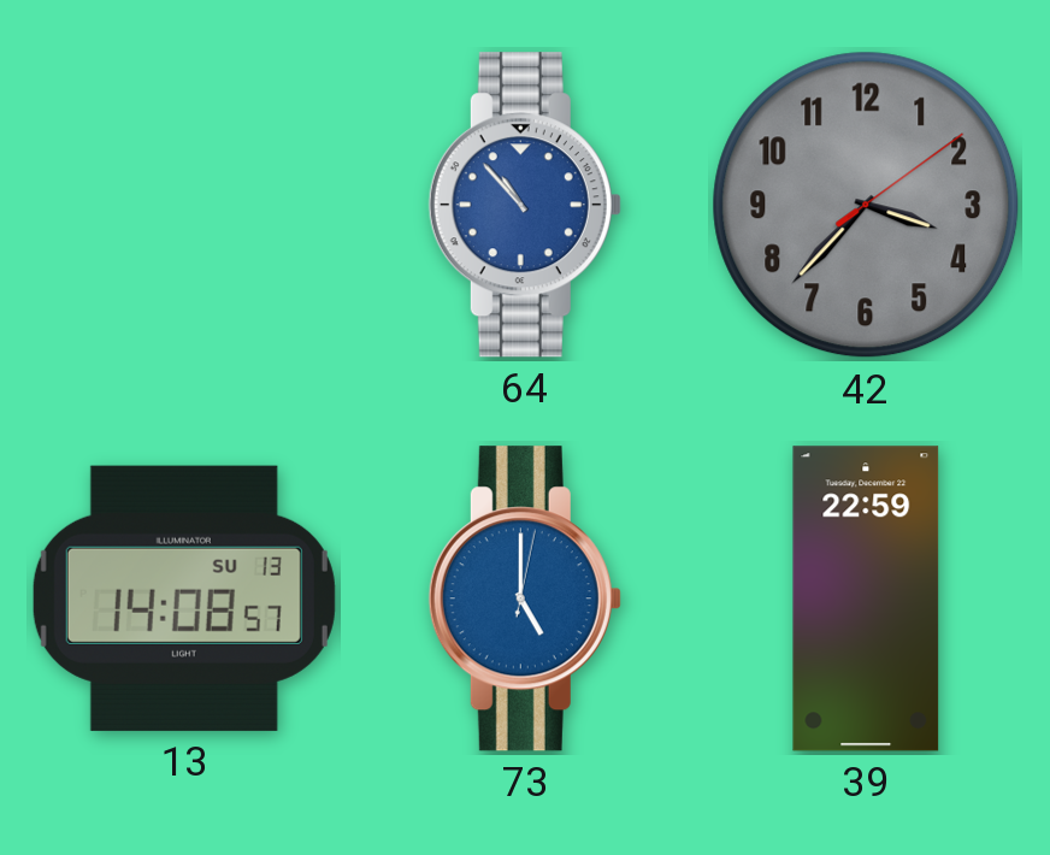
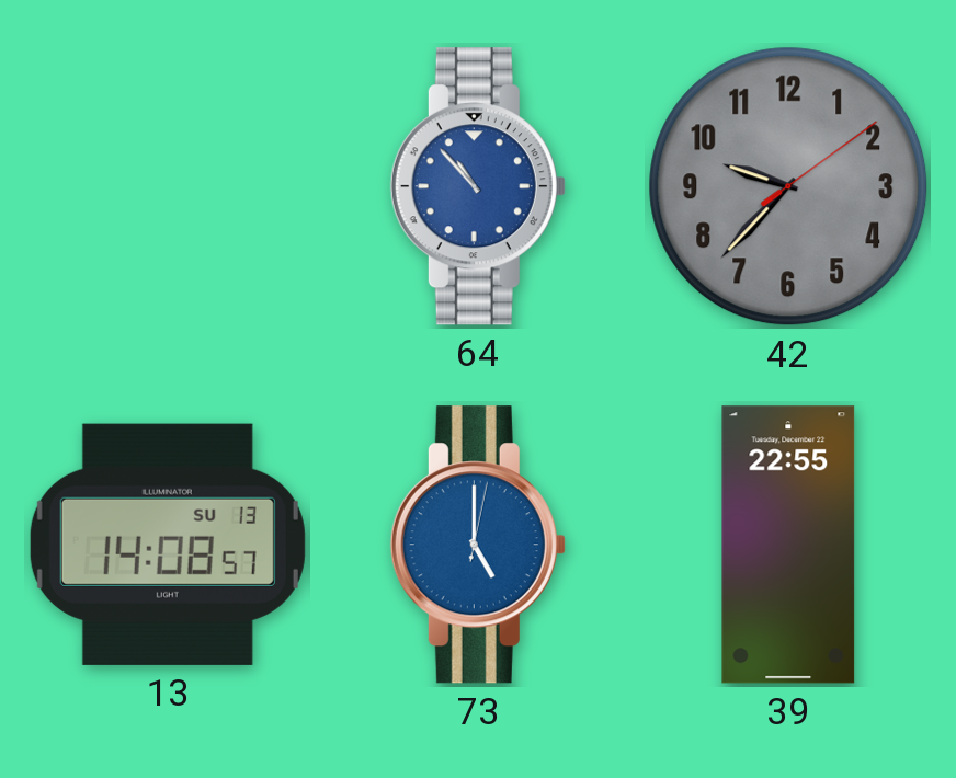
42: 3:37 -> 9:37 (788, 186)
39: 22:59 -> 22:55 (788, 545)
